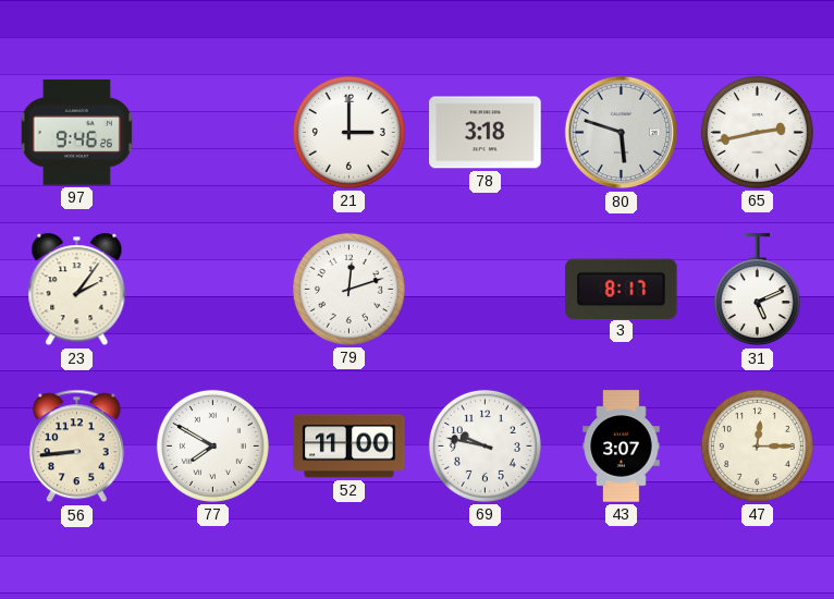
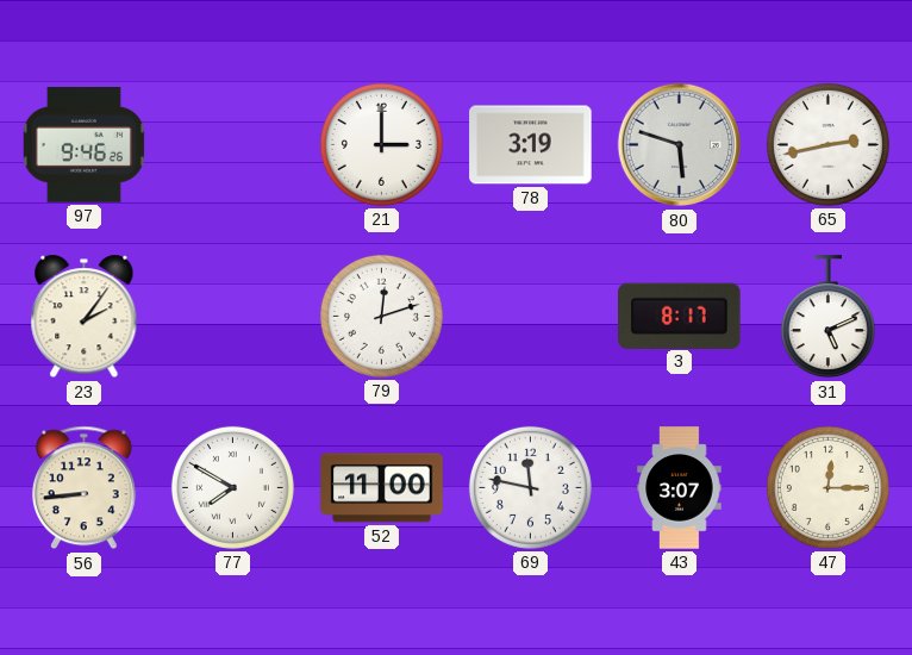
78: 3:18 -> 3:19 (531, 145)
69: 9:47 -> 11:47 (530, 487)
